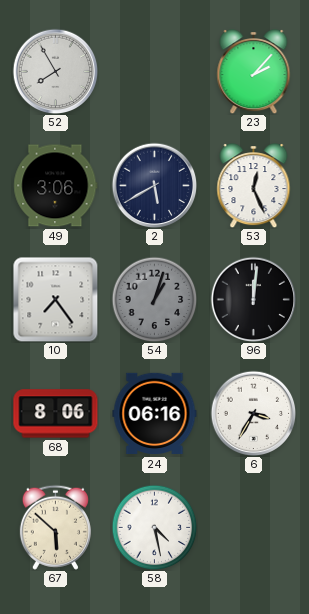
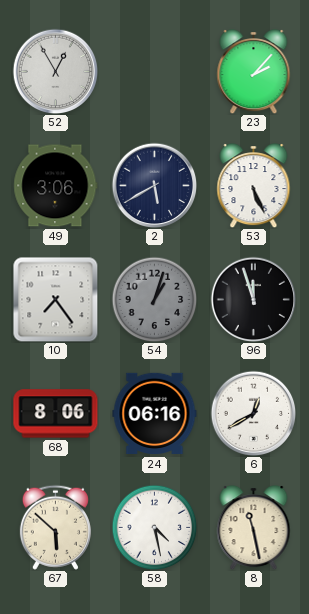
52: 7:55 -> 12:55 (55, 71)
53: 12:26 -> 5:26 (254, 186)
96: 12:01 -> 11:57 (253, 299)
6: 3:35 -> 12:40 (253, 413)
8: none -> 11:28 (254, 528)
